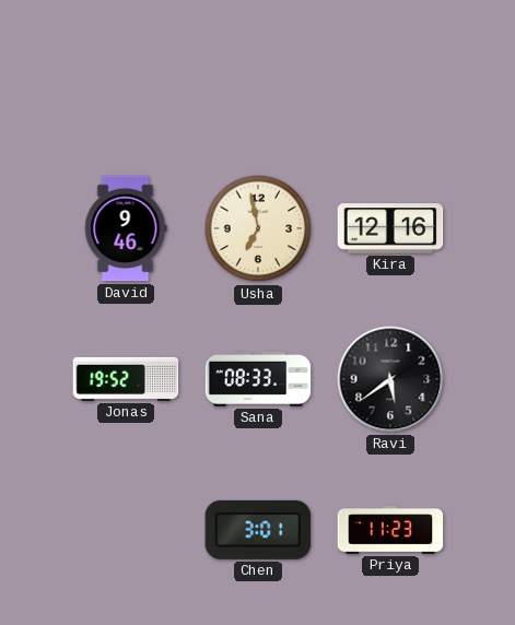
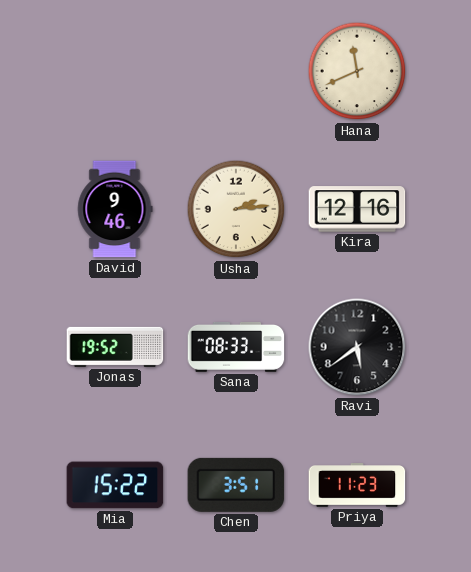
Hana: none -> 11:41 (357, 71)
Usha: 6:58 -> 2:14 (236, 209)
Mia: none -> 15:22 (115, 485)
Chen: 3:01 -> 3:51 (236, 485)
